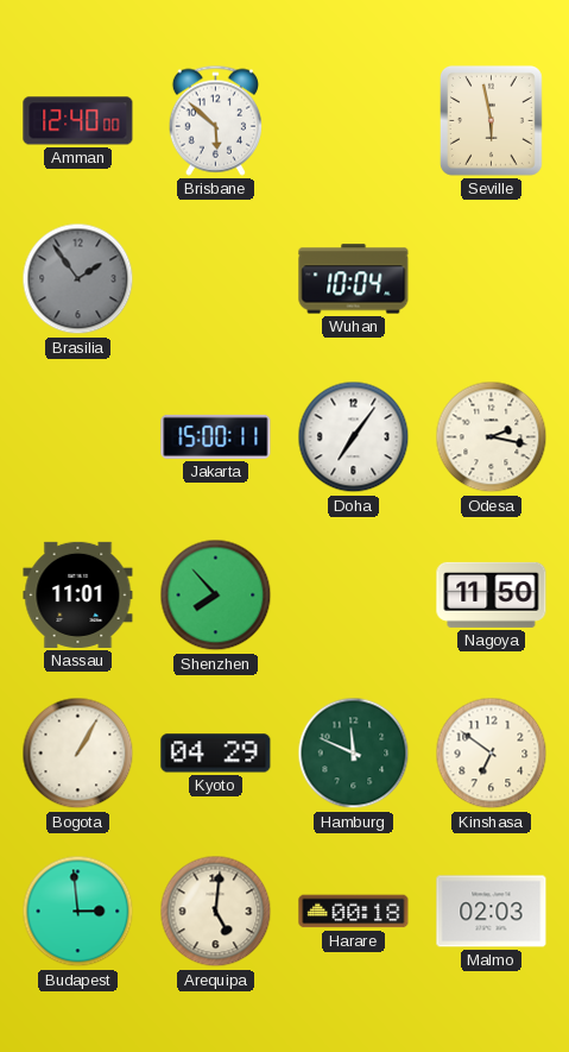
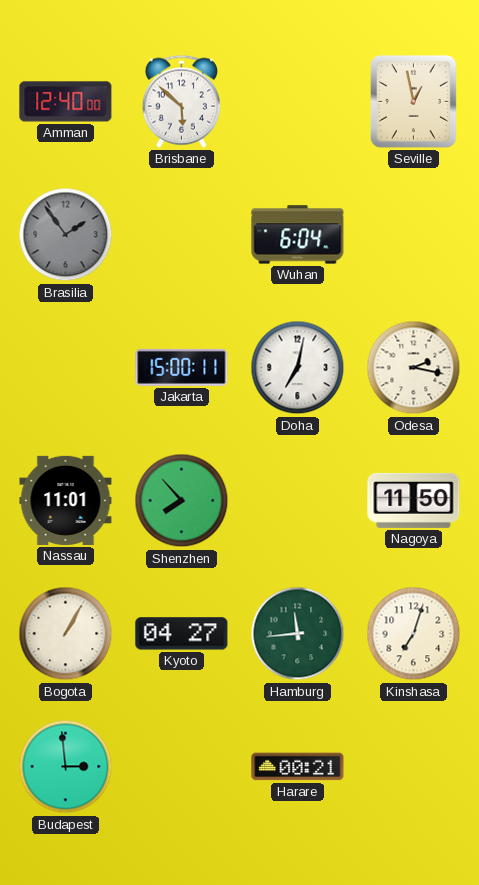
Seville: 5:58 -> 12:58 (413, 101)
Wuhan: 10:04 -> 6:04 (298, 235)
Doha: 7:06 -> 7:02 (298, 368)
Kyoto: 04:29 -> 04:27 (182, 634)
Hamburg: 11:49 -> 11:44 (298, 634)
Kinshasa: 6:51 -> 7:03 (414, 634)
Arequipa: 5:01 -> none (216, 912)
Harare: 00:18 -> 00:21 (298, 767)
Malmo: 02:03 -> none (492, 912)
